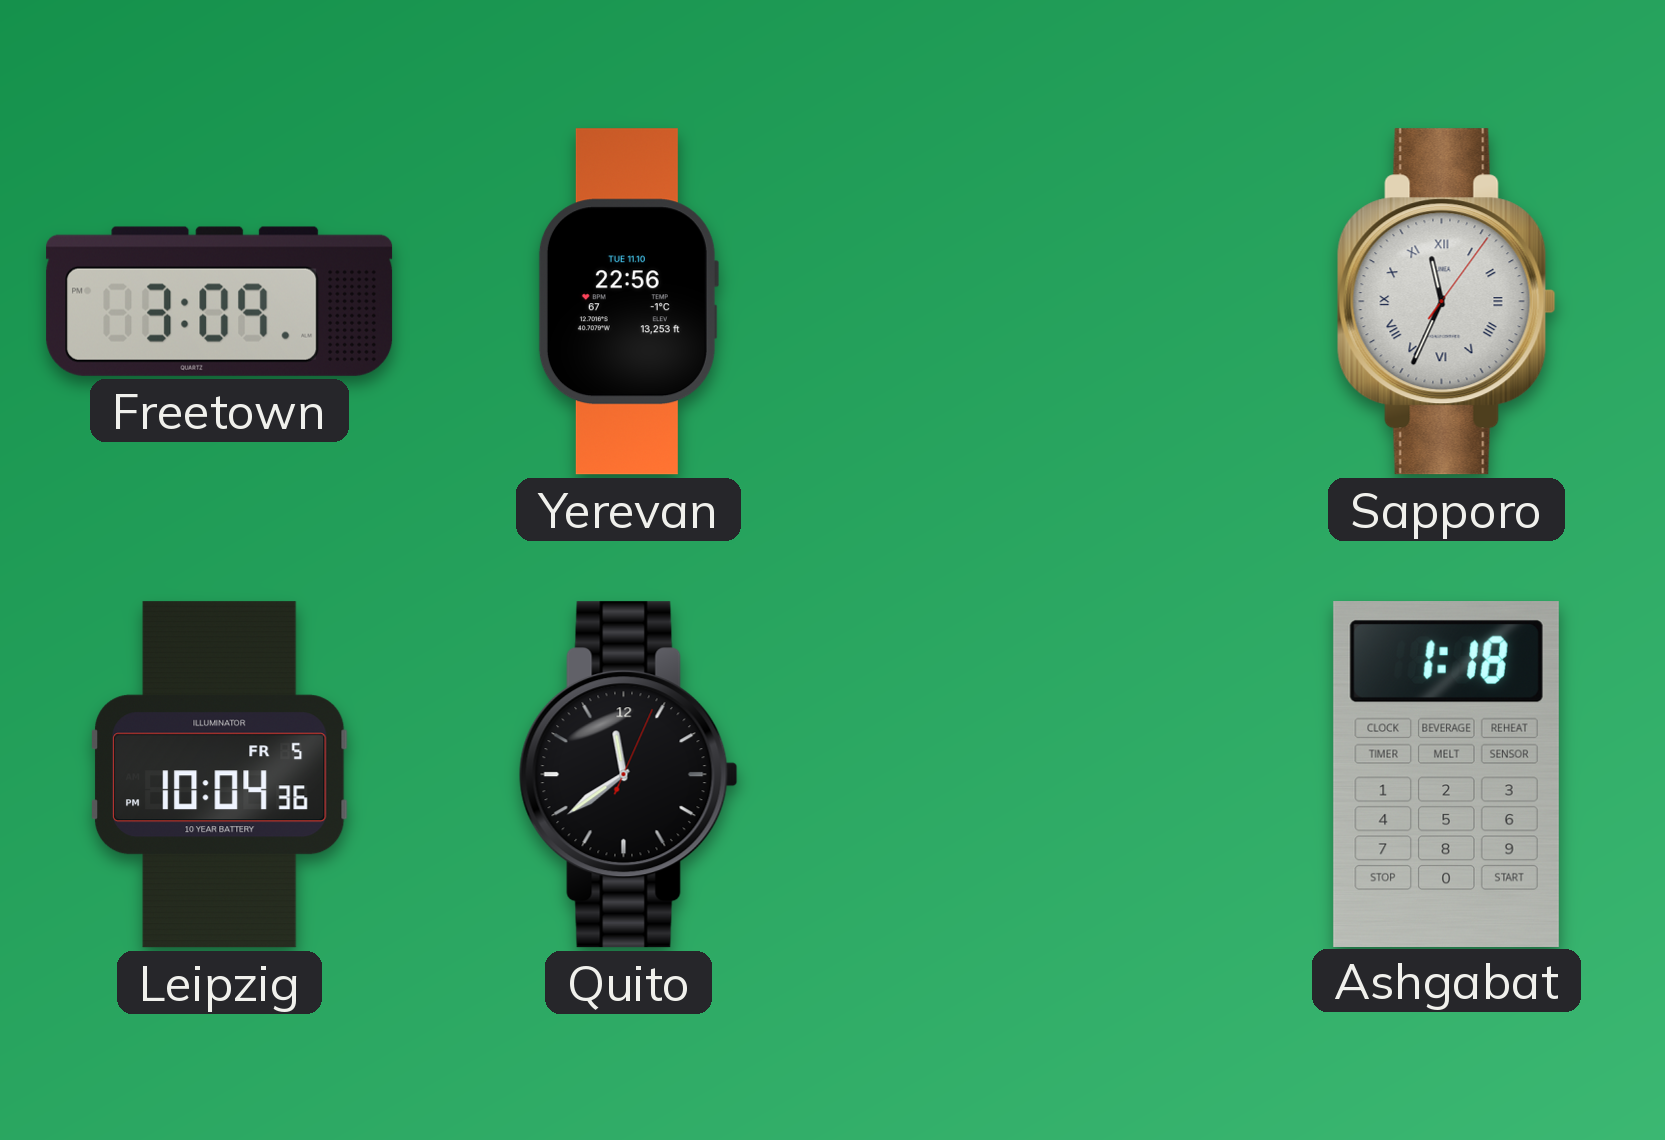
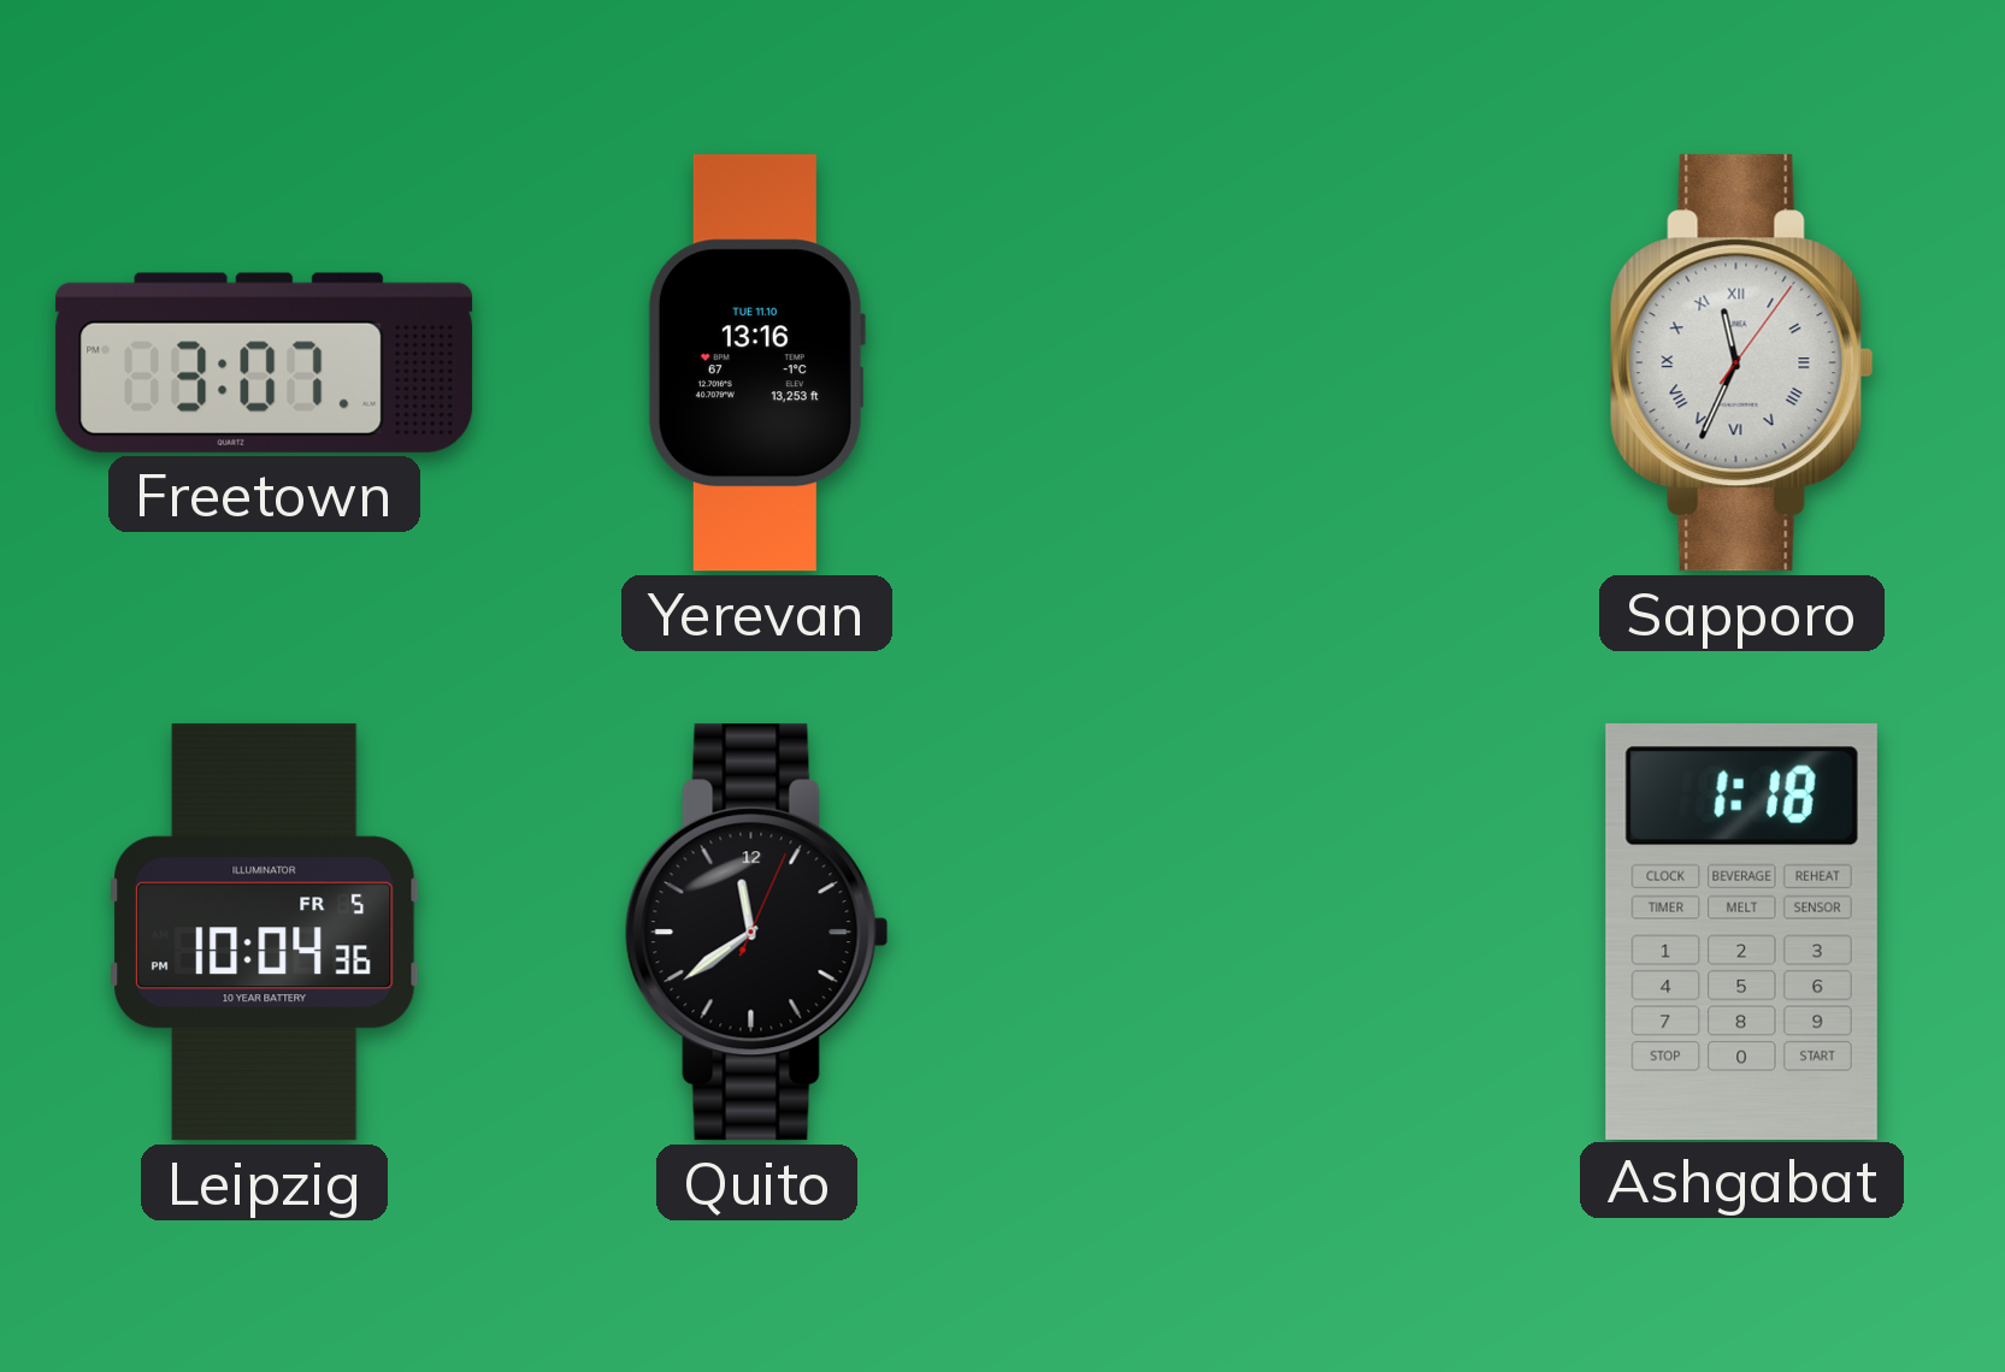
Freetown: 3:09 -> 3:07 (265, 362)
Yerevan: 22:56 -> 13:16 (756, 363)
